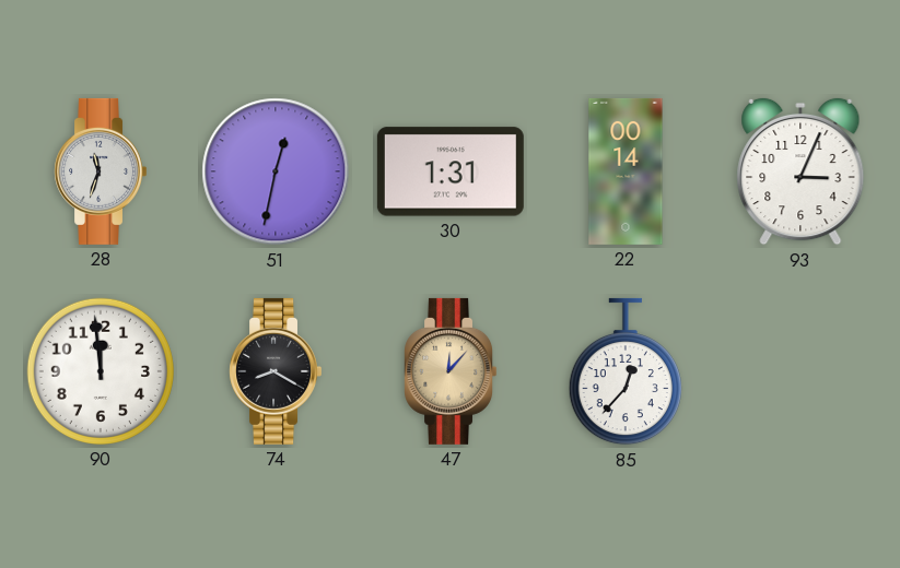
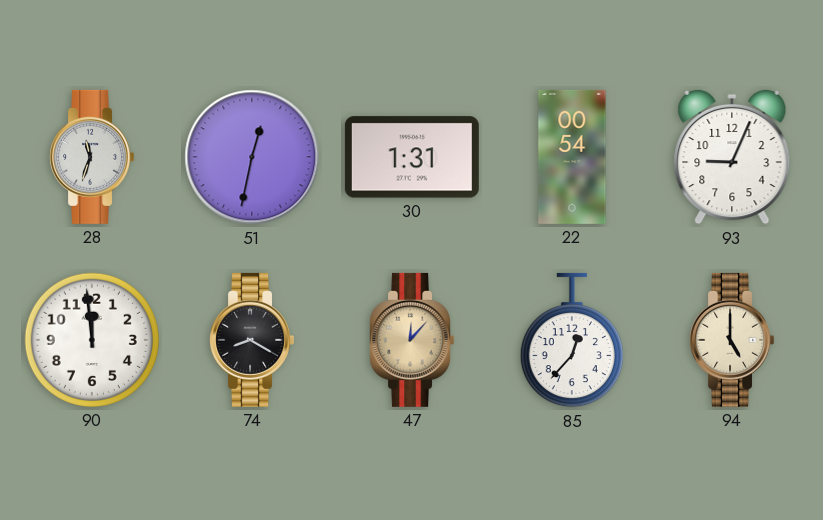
22: 00:14 -> 00:54 (572, 157)
93: 3:04 -> 9:04 (732, 157)
94: none -> 5:00 (731, 340)
